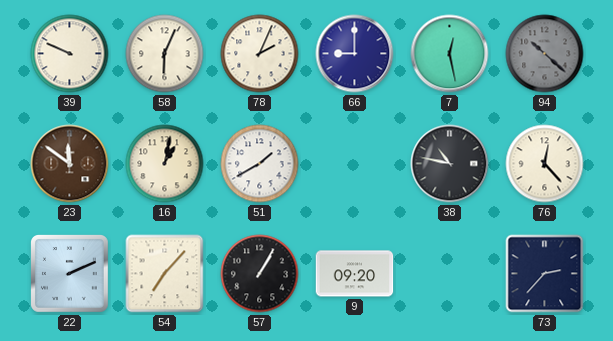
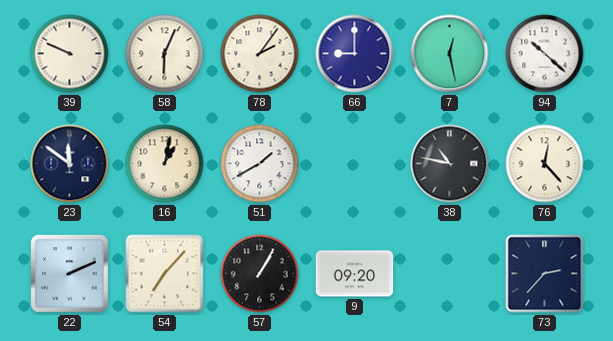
78: 2:04 -> 2:06 (260, 54)
94 dial: grey -> white (545, 54)
23 dial: brown -> navy (70, 164)
